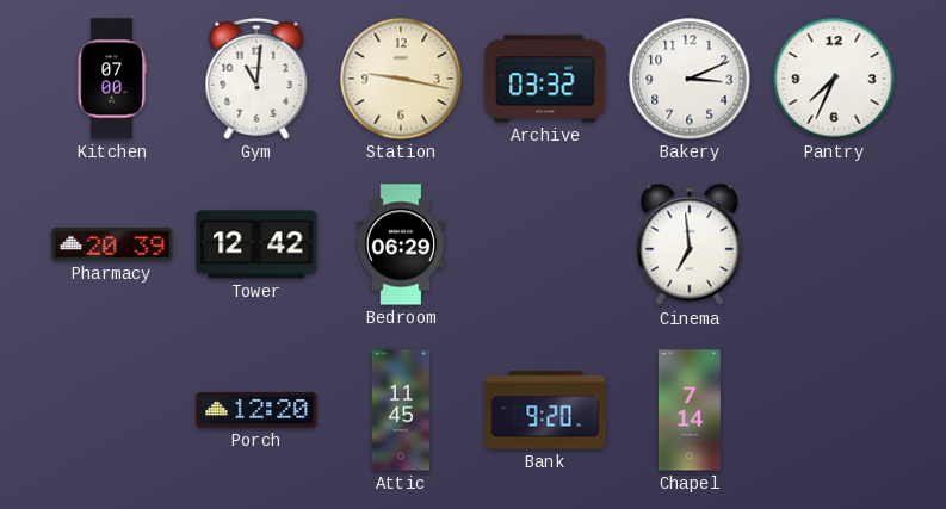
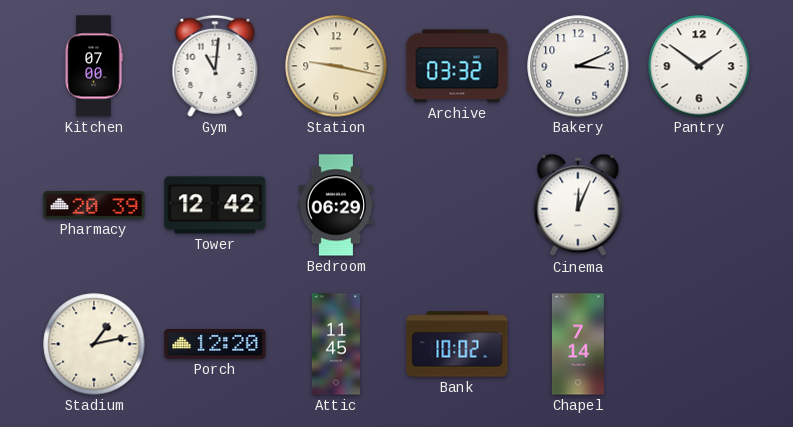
Pantry: 7:34 -> 1:51 (699, 66)
Cinema: 6:59 -> 12:04 (578, 205)
Stadium: none -> 1:13 (94, 344)
Bank: 9:20 -> 10:02 (457, 344)
